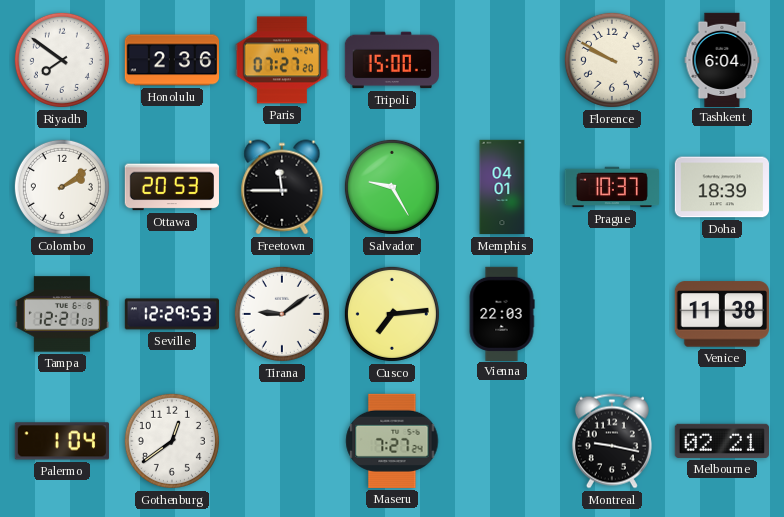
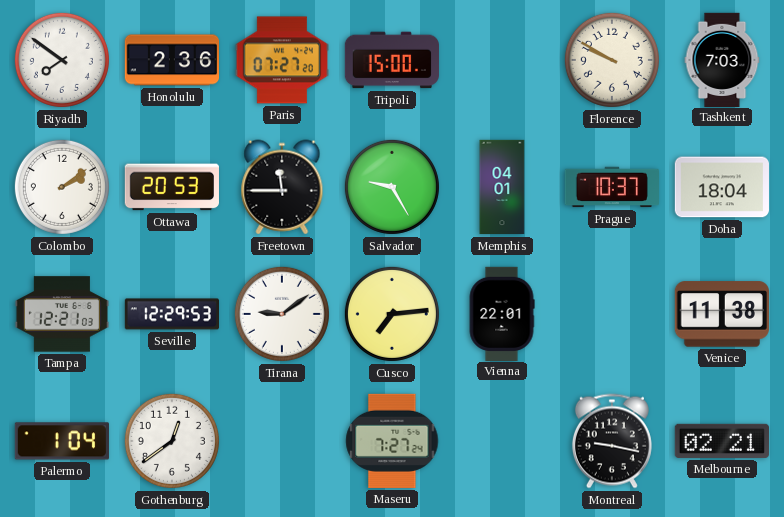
Tashkent: 6:04 -> 7:03 (722, 59)
Doha: 18:39 -> 18:04 (722, 187)
Vienna: 22:03 -> 22:01 (502, 313)
